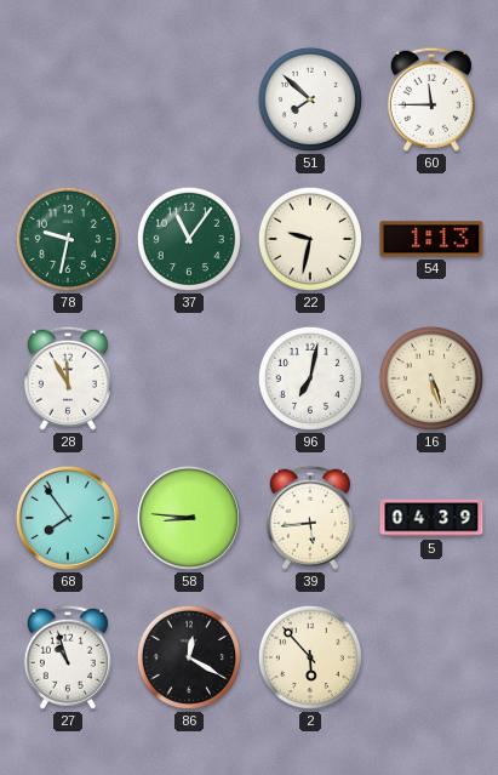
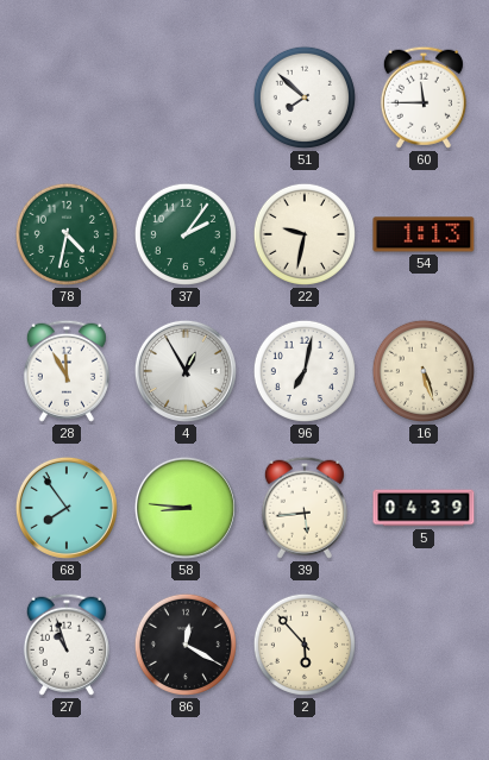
78: 9:32 -> 4:32 (67, 234)
37: 11:06 -> 2:06 (186, 234)
4: none -> 12:55 (186, 371)
